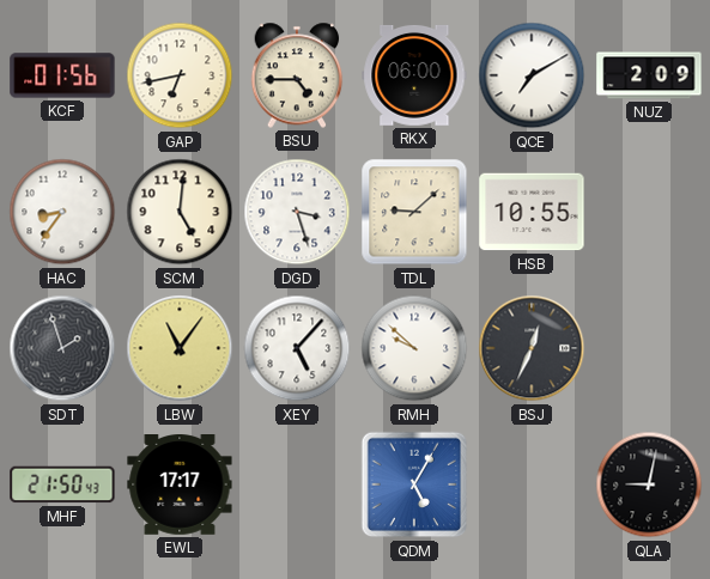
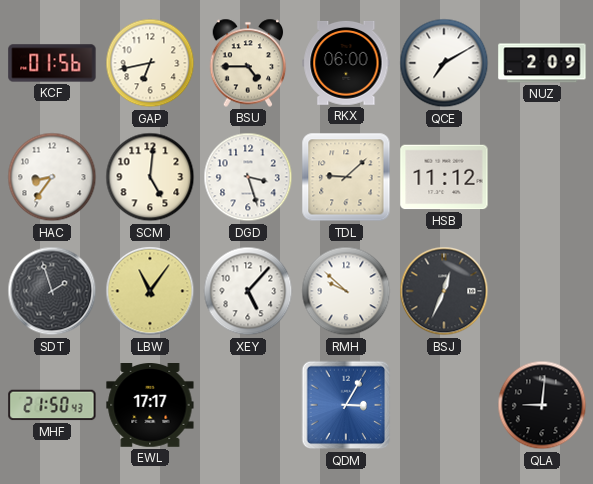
HSB: 10:55 -> 11:12 (444, 177)
QDM: 5:05 -> 3:05 (346, 405)
QLA: 9:02 -> 9:01 (542, 405)
